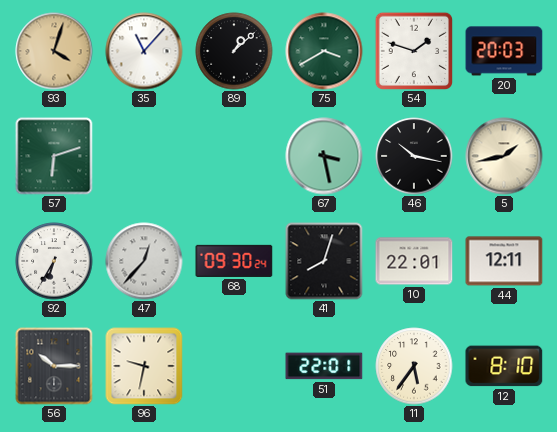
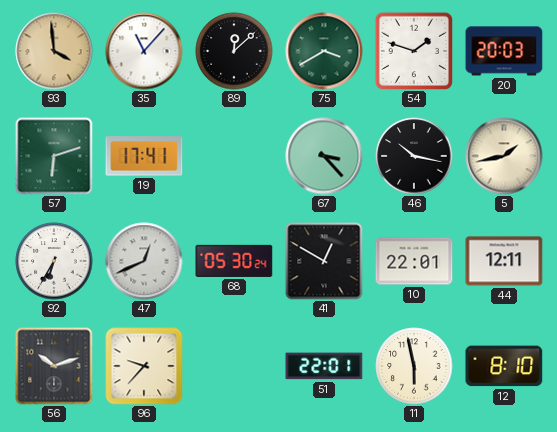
93: 4:03 -> 3:59 (54, 51)
89: 1:08 -> 12:08 (234, 51)
19: none -> 17:41 (144, 156)
67: 3:28 -> 3:23 (324, 156)
47: 12:37 -> 12:41 (144, 261)
68: 09:30 -> 05:30 (234, 261)
41: 8:03 -> 12:50 (324, 261)
56: 10:15 -> 10:12 (54, 366)
96: 9:32 -> 9:37 (144, 366)
11: 5:36 -> 5:58 (414, 366)
